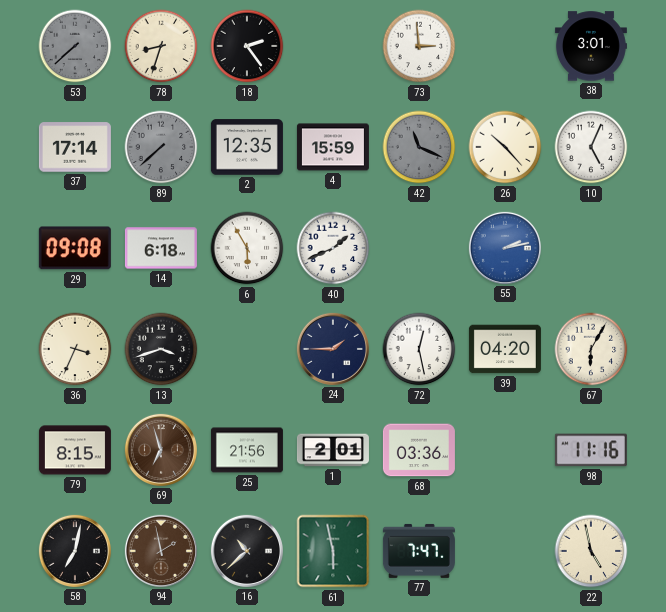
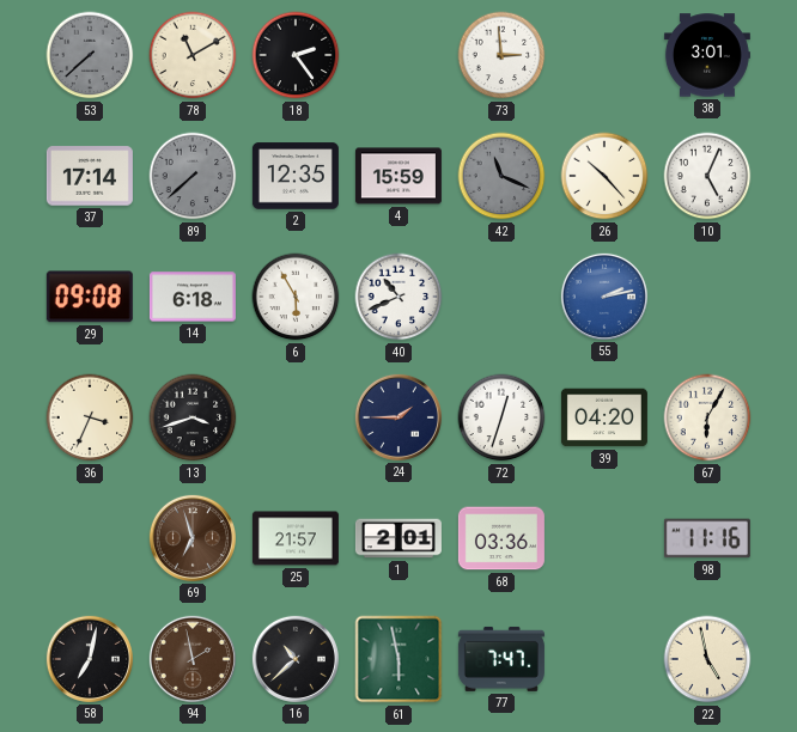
78: 8:33 -> 11:10 (193, 55)
40: 1:41 -> 10:41 (398, 297)
72: 12:28 -> 12:33 (501, 417)
79: 8:15 -> none (75, 450)
25: 21:56 -> 21:57 (296, 538)
